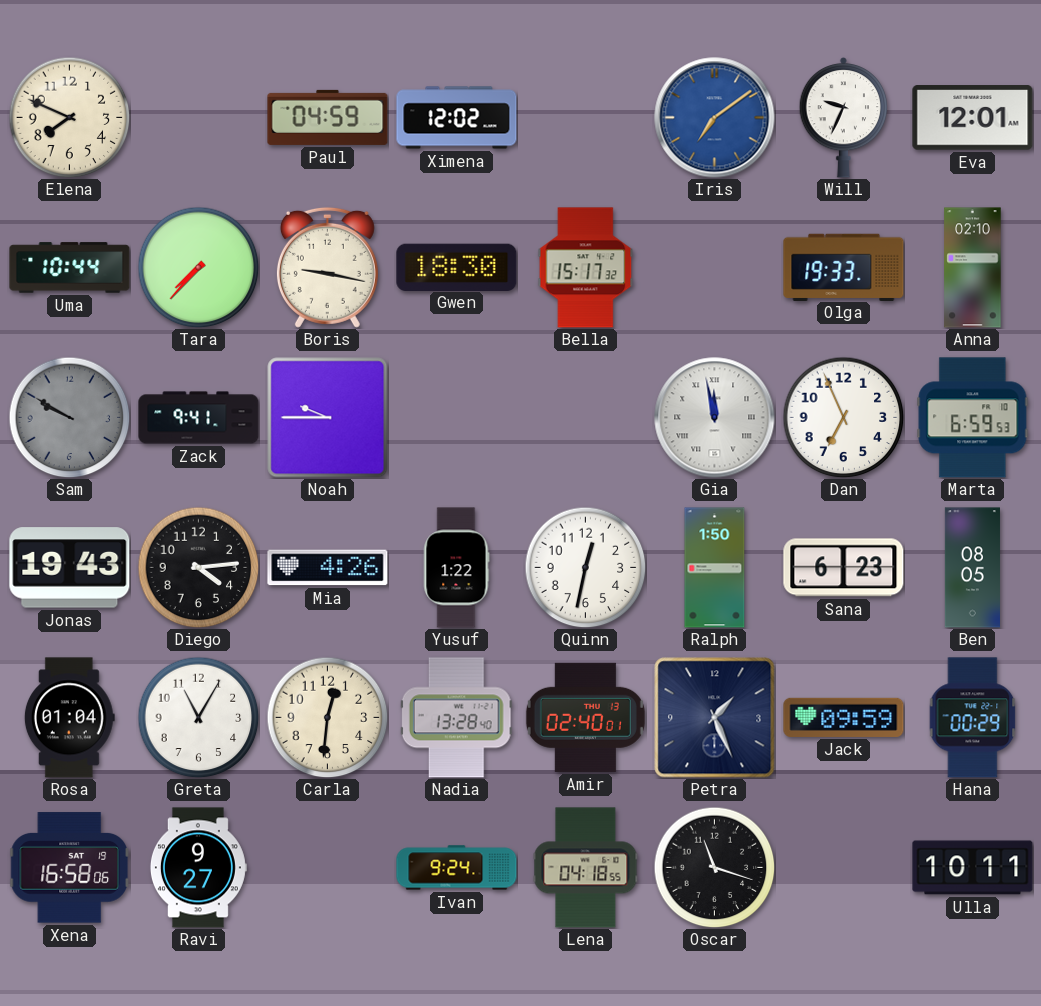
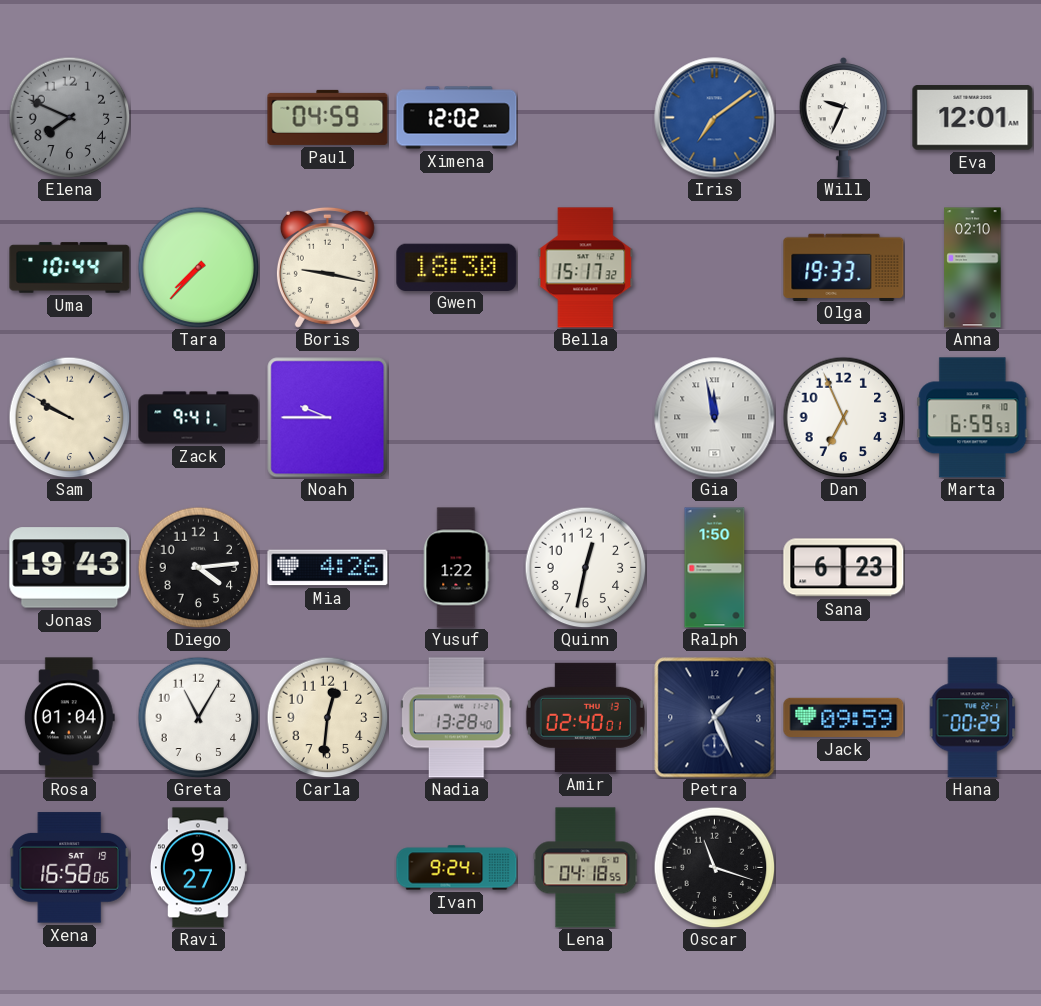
Elena dial: cream -> grey (69, 117)
Sam dial: grey -> cream (69, 417)
Ben: 08:05 -> none (972, 568)
Ulla: 10:11 -> none (973, 868)
